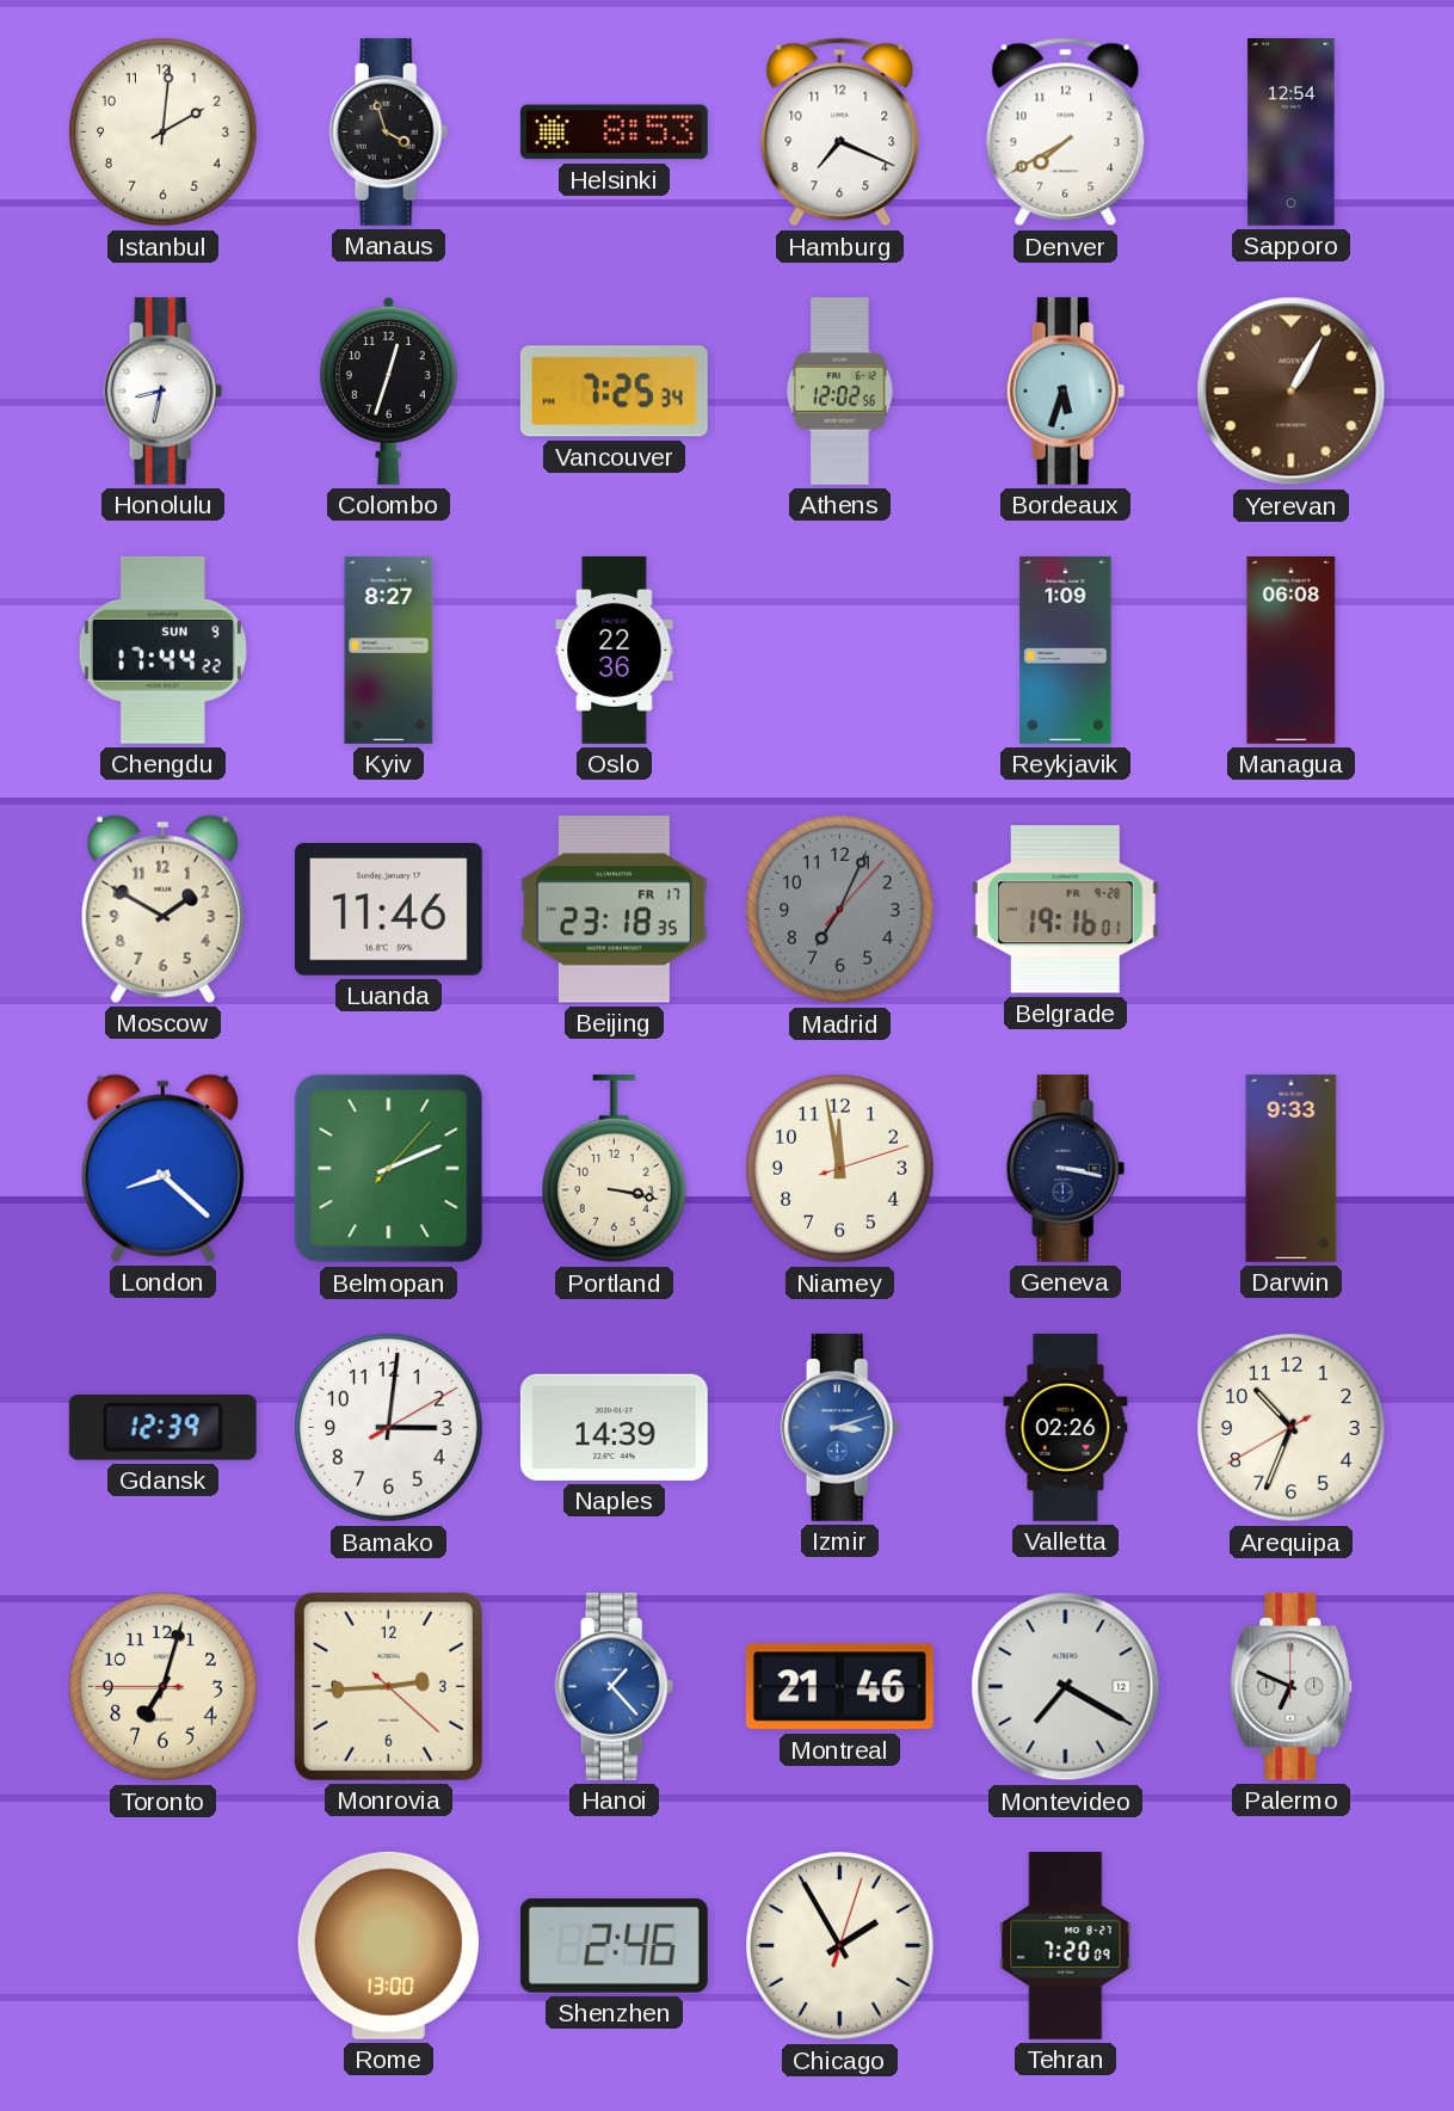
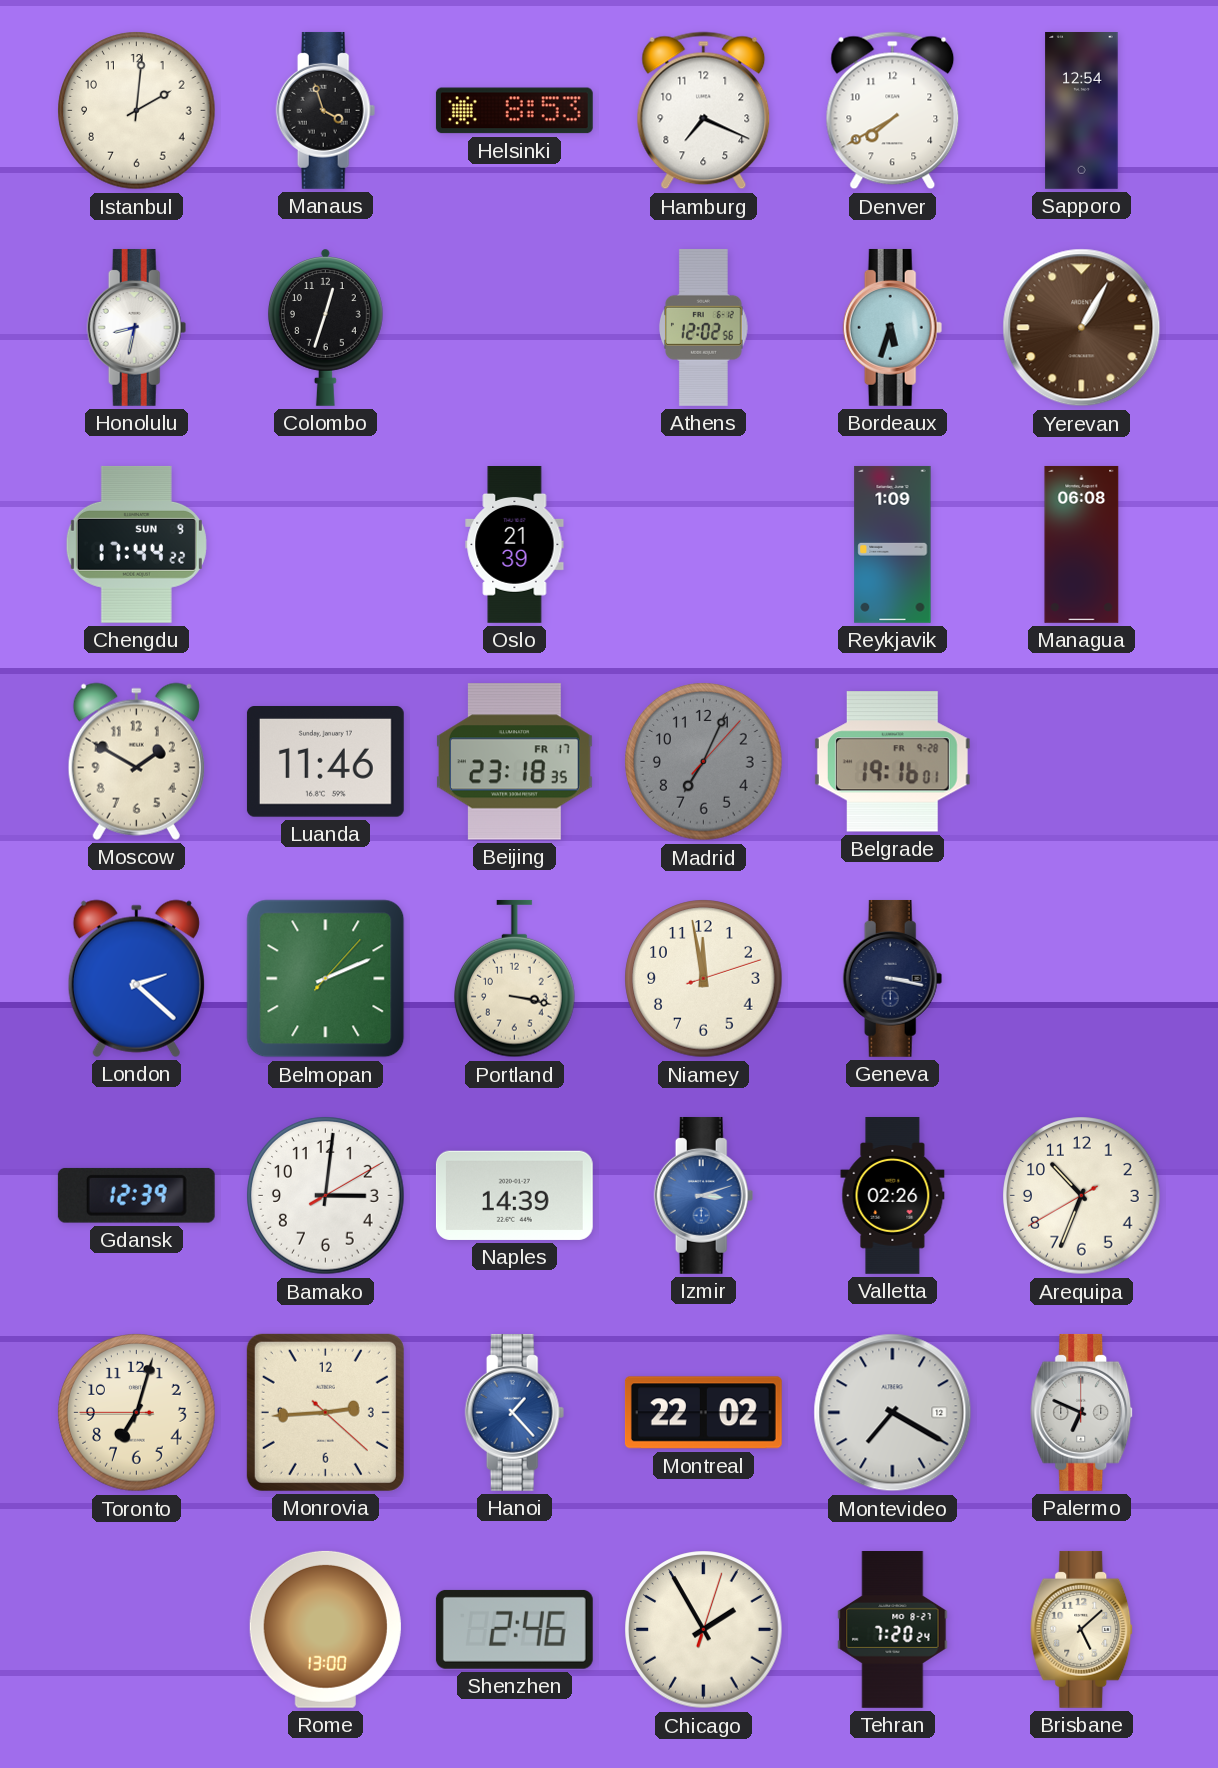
Vancouver: 7:25 -> none (614, 392)
Kyiv: 8:27 -> none (389, 651)
Oslo: 22:36 -> 21:39 (515, 545)
London: 8:22 -> 2:22 (136, 978)
Darwin: 9:33 -> none (1292, 1168)
Montreal: 21:46 -> 22:02 (703, 1413)
Tehran: 7:20:09 -> 7:20:24 (893, 1630)
Brisbane: none -> 5:08 (1082, 1629)
